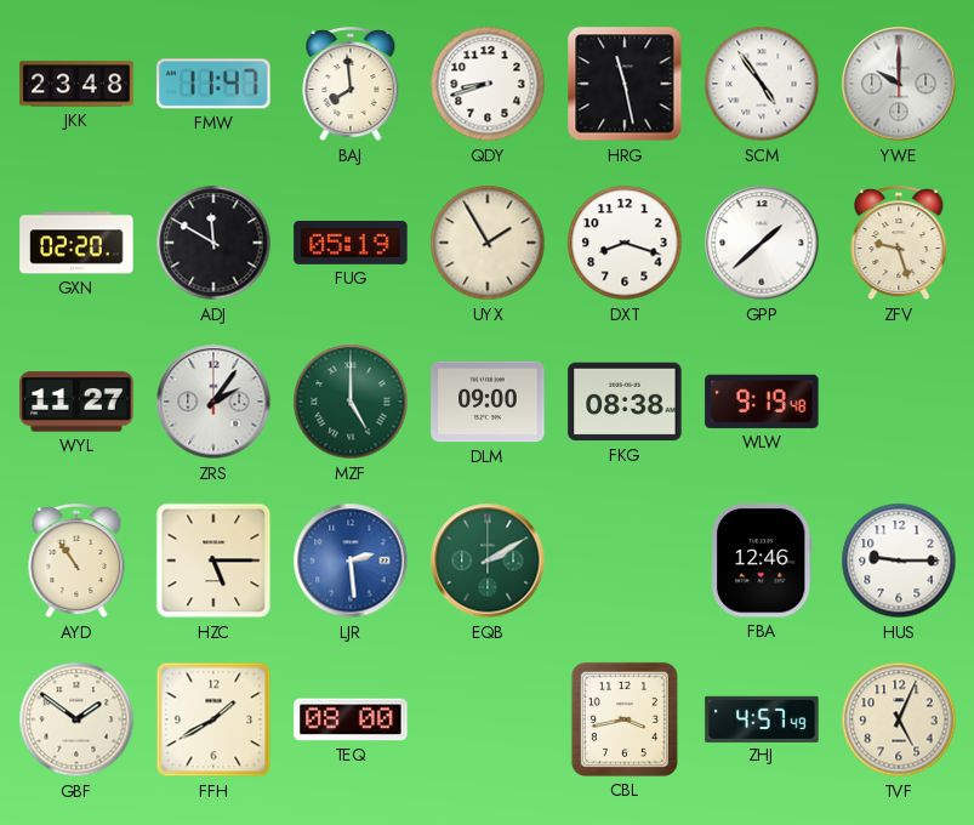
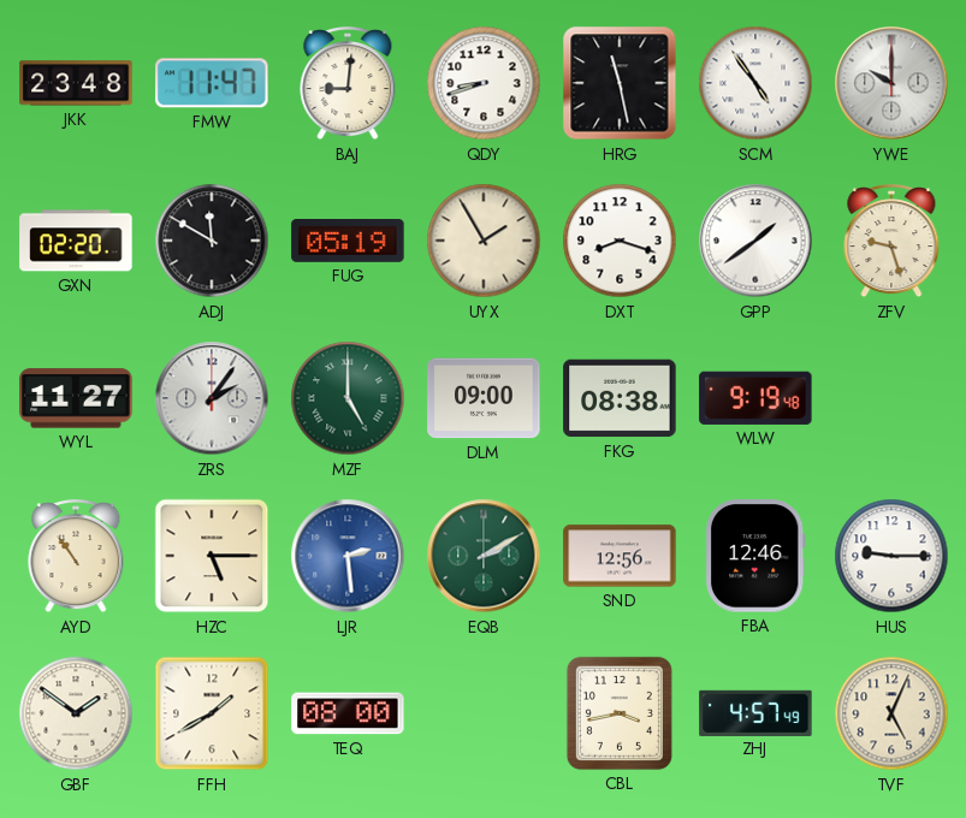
BAJ: 7:59 -> 9:01 (348, 84)
GPP: 1:38 -> 1:39 (755, 241)
SND: none -> 12:56 (620, 556)
